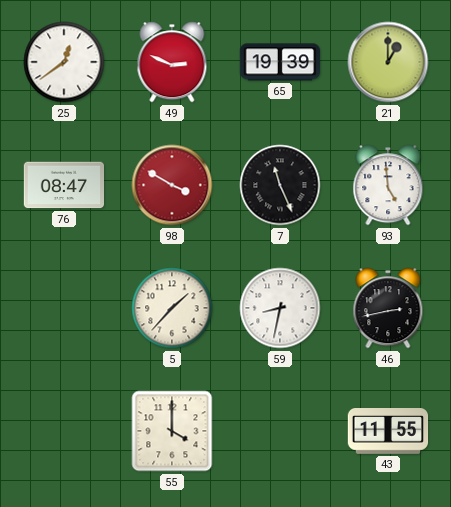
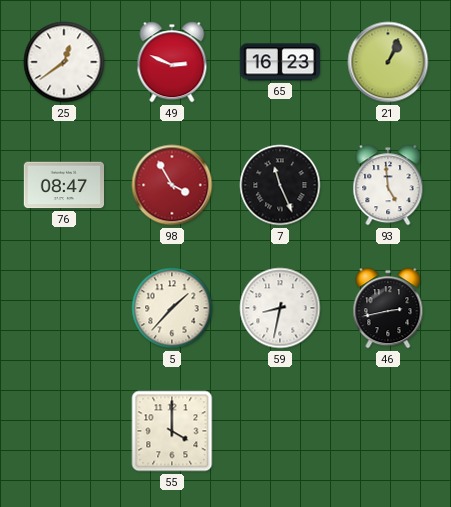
65: 19:39 -> 16:23 (279, 62)
21: 1:00 -> 1:04 (388, 62)
98: 3:50 -> 3:55 (172, 185)
43: 11:55 -> none (388, 432)
